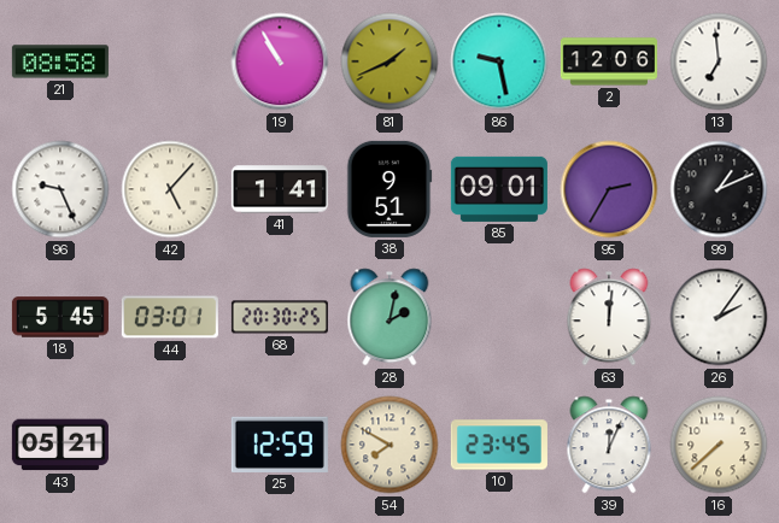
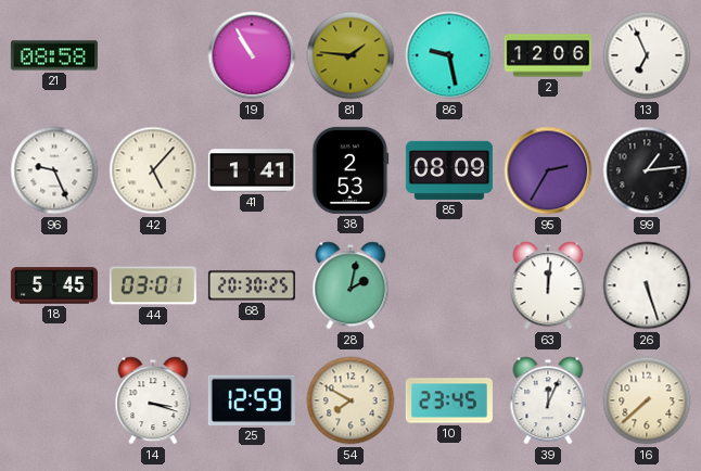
81: 1:41 -> 1:46 (351, 55)
13: 6:59 -> 6:56 (647, 55)
38: 9:51 -> 2:53 (351, 170)
85: 09:01 -> 08:09 (449, 170)
99: 1:11 -> 1:14 (647, 170)
26: 2:06 -> 5:27 (647, 285)
43: 05:21 -> none (60, 445)
14: none -> 3:18 (153, 400)
